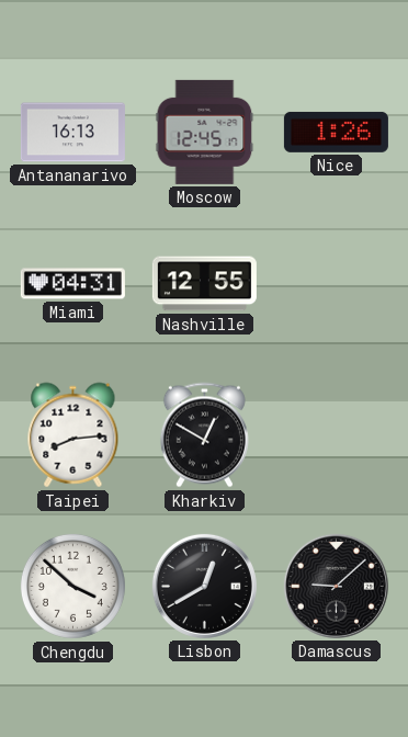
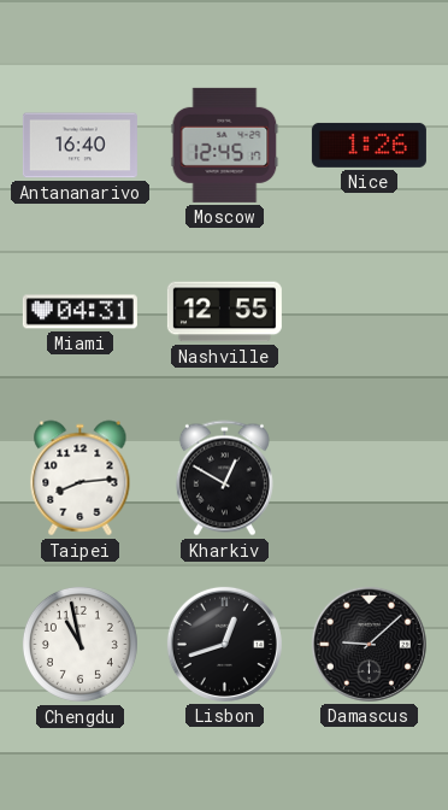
Antananarivo: 16:13 -> 16:40 (79, 146)
Chengdu: 3:52 -> 10:58 (79, 644)
Lisbon: 12:40 -> 12:42 (224, 644)
